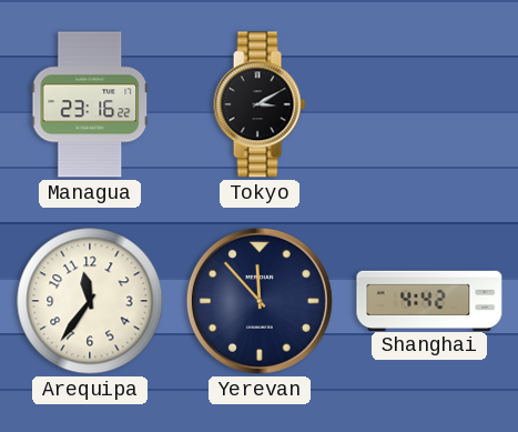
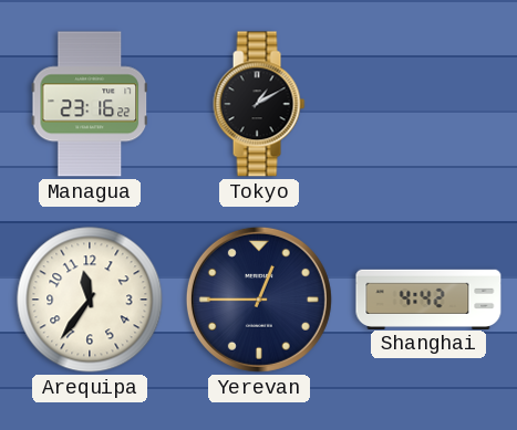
Tokyo: 3:10 -> 1:10 (259, 104)
Yerevan: 11:53 -> 12:45 (259, 300)
